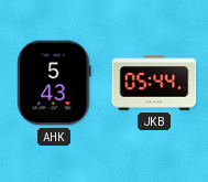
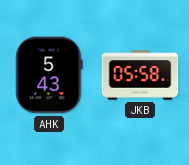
JKB: 05:44 -> 05:58 (140, 75)
